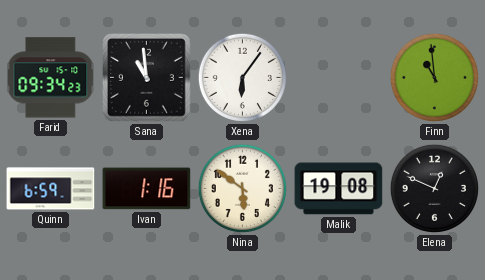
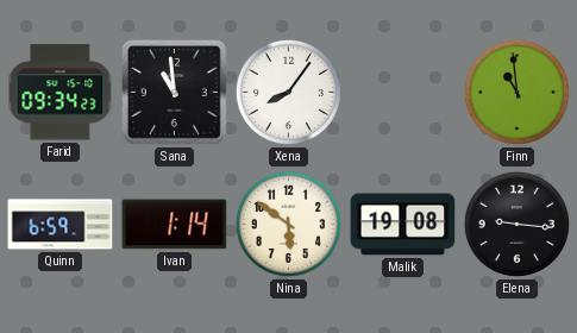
Xena: 6:06 -> 8:06 (288, 92)
Ivan: 1:16 -> 1:14 (175, 225)
Elena: 12:49 -> 9:16 (516, 224)
